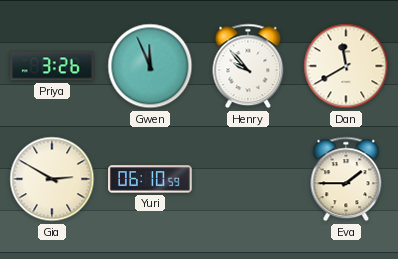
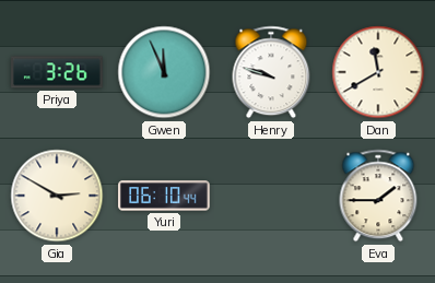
Henry: 9:53 -> 9:48 (271, 72)
Yuri: 06:10:59 -> 06:10:44 (164, 196)
